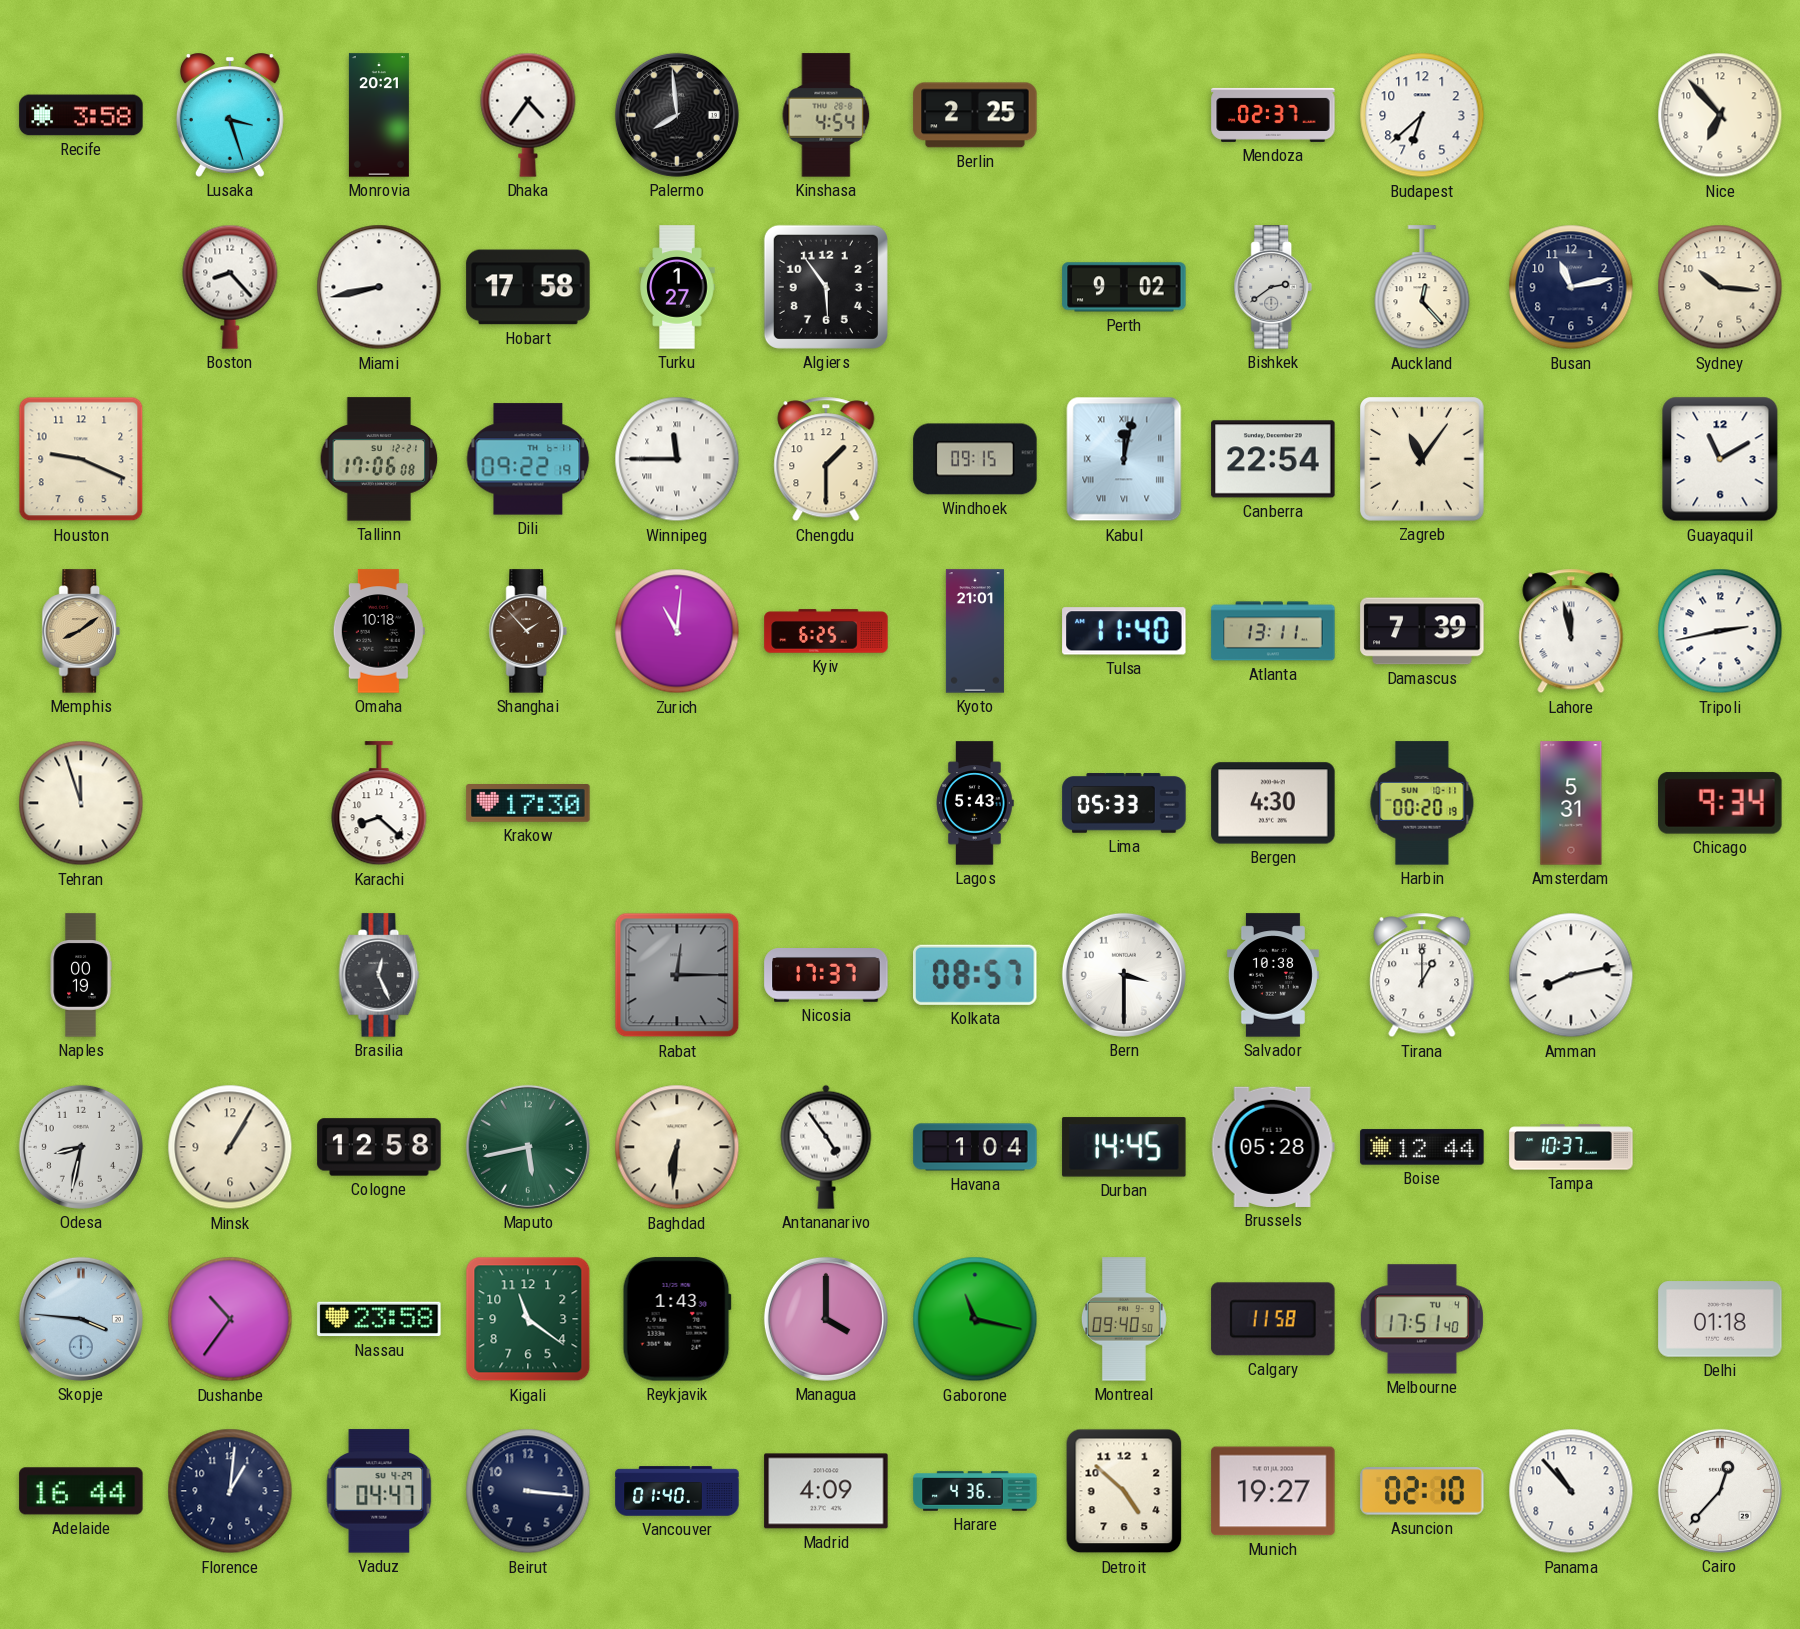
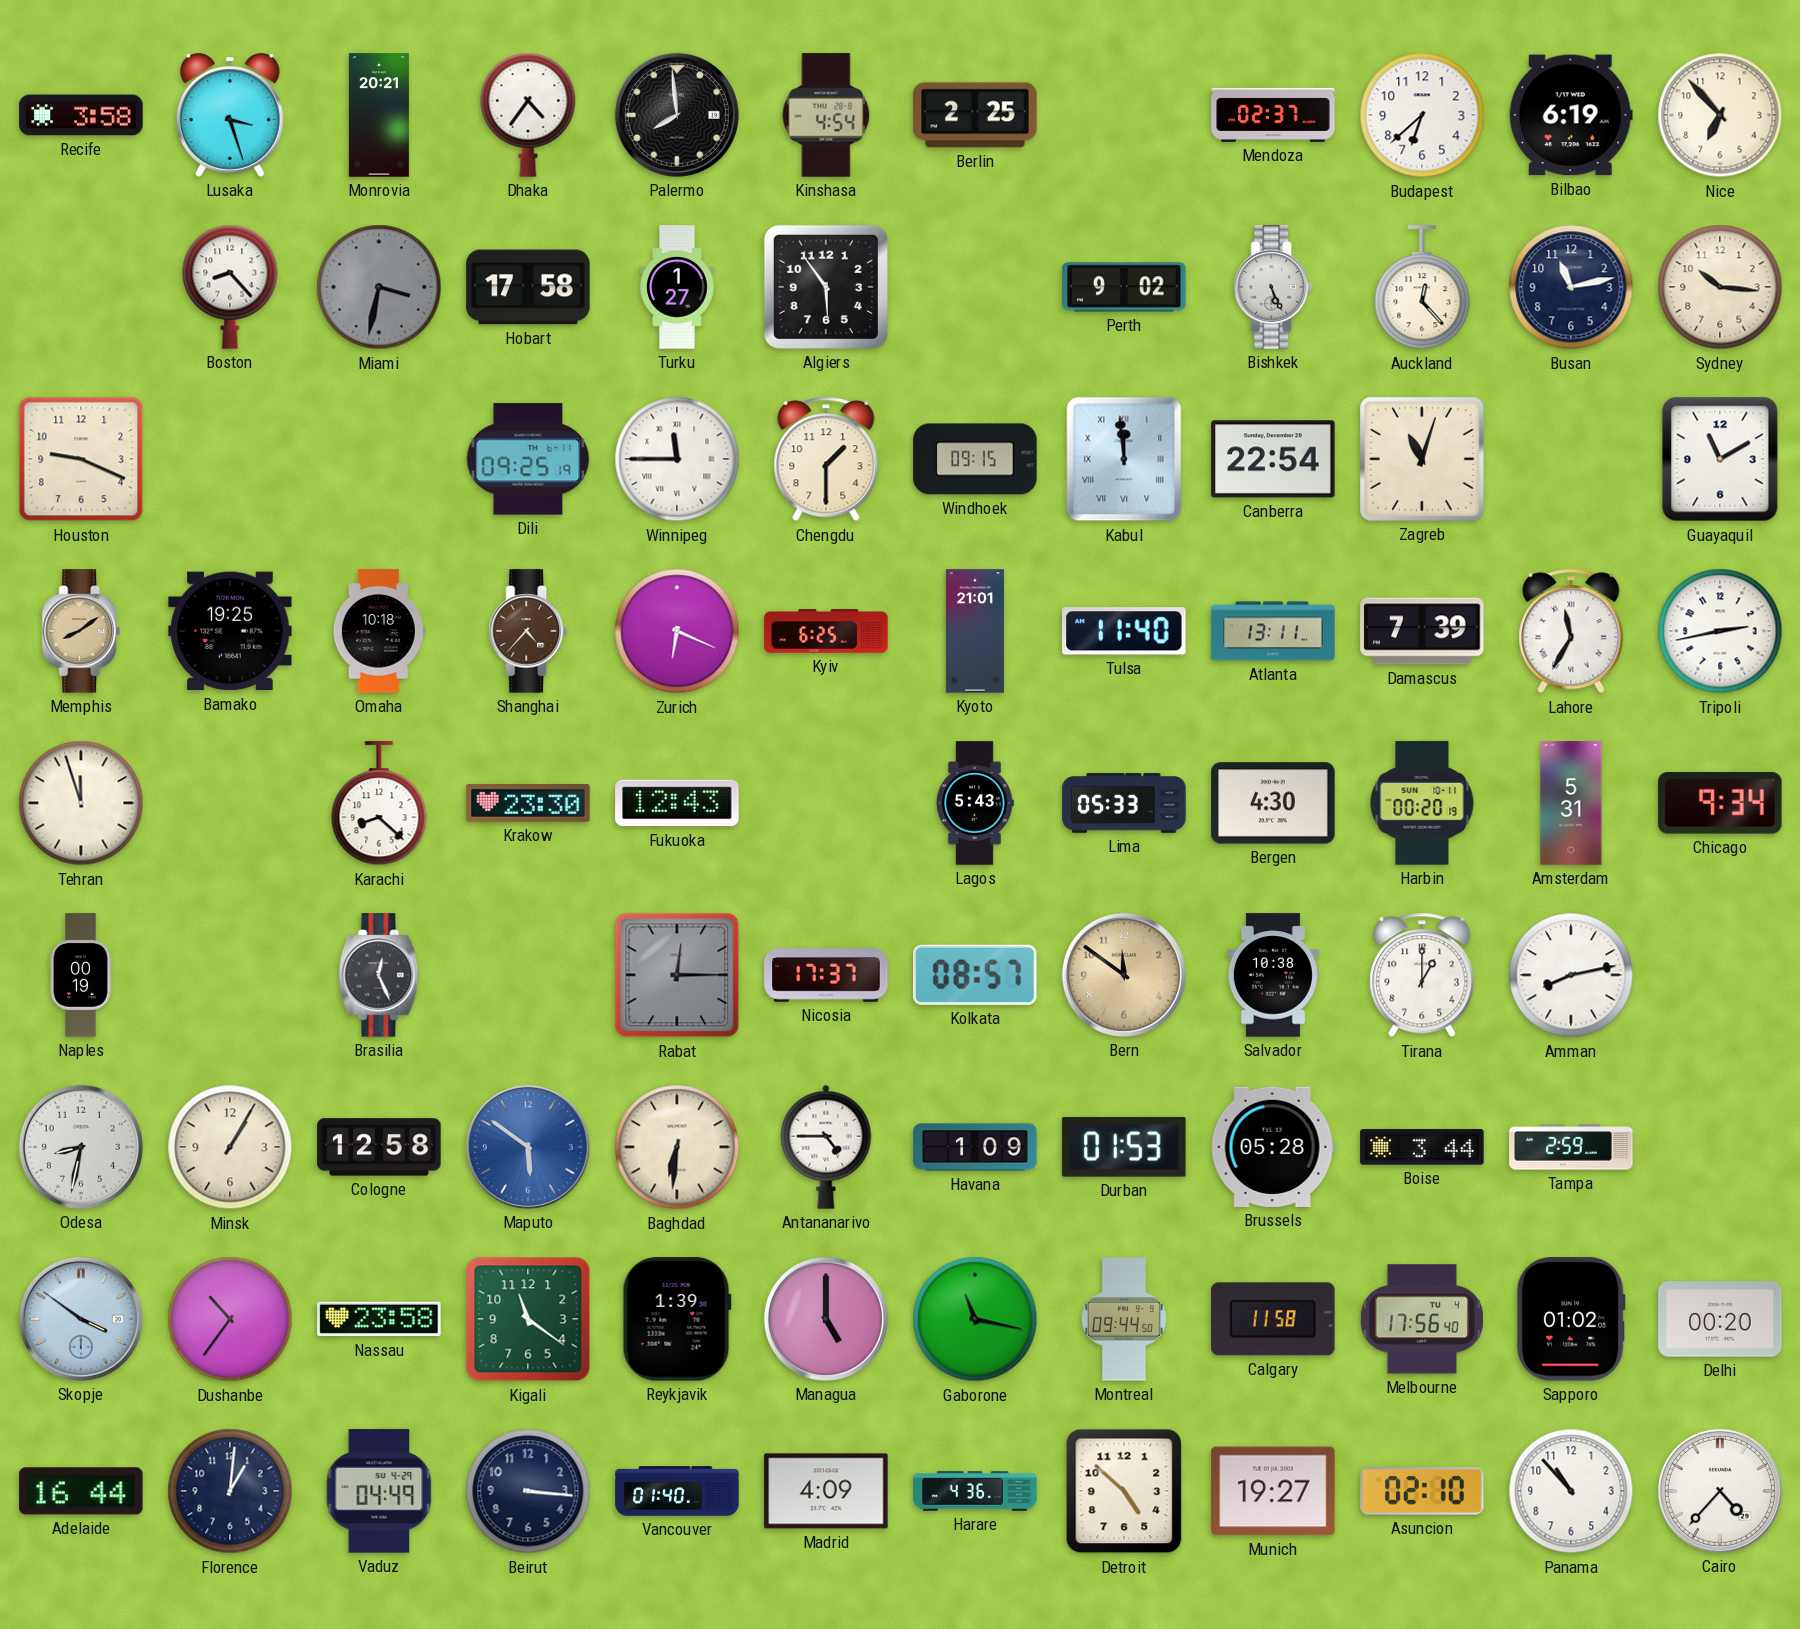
Bilbao: none -> 6:19 (1571, 115)
Miami: 8:43 -> 3:32 (379, 287)
Miami dial: white -> grey (379, 287)
Bishkek: 2:39 -> 5:26 (1273, 287)
Tallinn: 17:06 -> none (379, 459)
Dili: 09:22 -> 09:25 (528, 459)
Kabul: 12:02 -> 11:59 (1124, 459)
Zagreb: 11:06 -> 11:03 (1423, 460)
Bamako: none -> 19:25 (230, 631)
Shanghai: 1:53 -> 4:37 (528, 631)
Zurich: 11:01 -> 6:19 (677, 631)
Lahore: 11:58 -> 11:35 (1571, 631)
Krakow: 17:30 -> 23:30 (528, 804)
Fukuoka: none -> 12:43 (677, 803)
Bern: 3:30 -> 11:51 (1124, 975)
Bern dial: white -> champagne (1124, 975)
Maputo: 5:43 -> 5:51 (528, 1147)
Maputo dial: green -> blue (528, 1147)
Antananarivo: 4:54 -> 4:45 (826, 1147)
Havana: 1:04 -> 1:09 (975, 1147)
Durban: 14:45 -> 01:53 (1124, 1147)
Boise: 12:44 -> 3:44 (1422, 1147)
Tampa: 10:37 -> 2:59 (1571, 1147)
Skopje: 3:46 -> 3:51 (81, 1319)
Reykjavik: 1:43 -> 1:39 (677, 1319)
Managua: 4:00 -> 5:00 (826, 1319)
Montreal: 09:40 -> 09:44 (1124, 1319)
Melbourne: 17:51 -> 17:56 (1422, 1319)
Sapporo: none -> 01:02 (1571, 1319)
Delhi: 01:18 -> 00:20 (1720, 1319)
Vaduz: 04:47 -> 04:49 (379, 1491)
Cairo: 12:37 -> 4:37 (1720, 1491)
